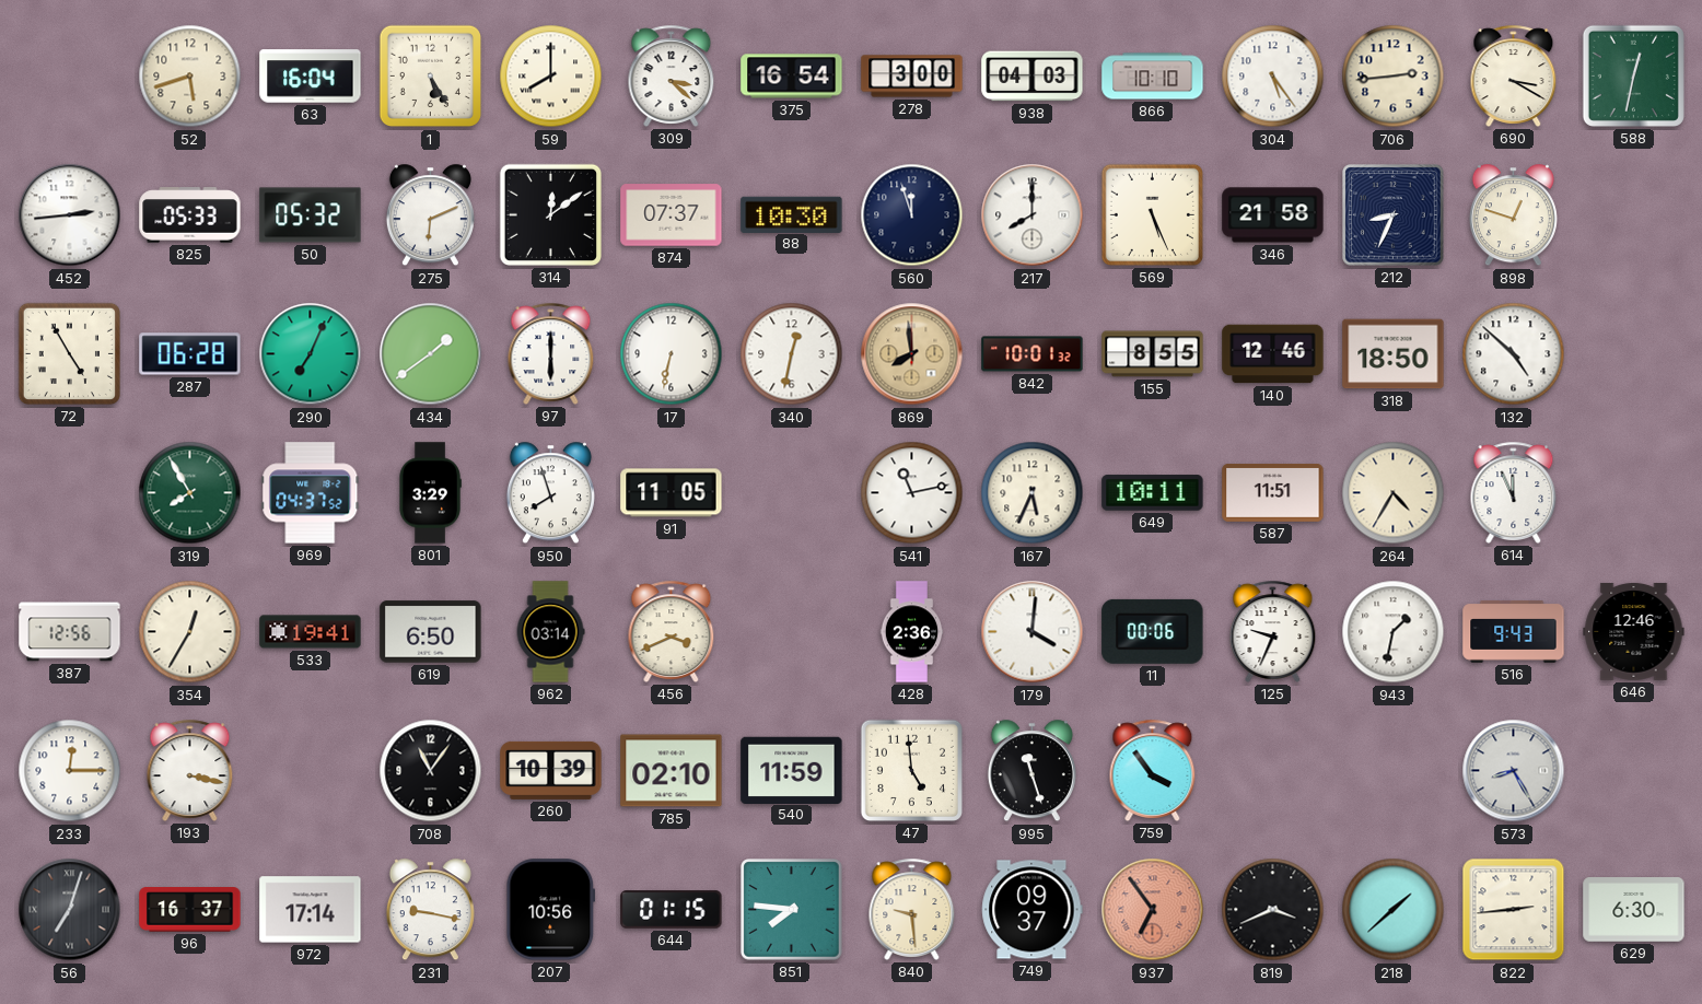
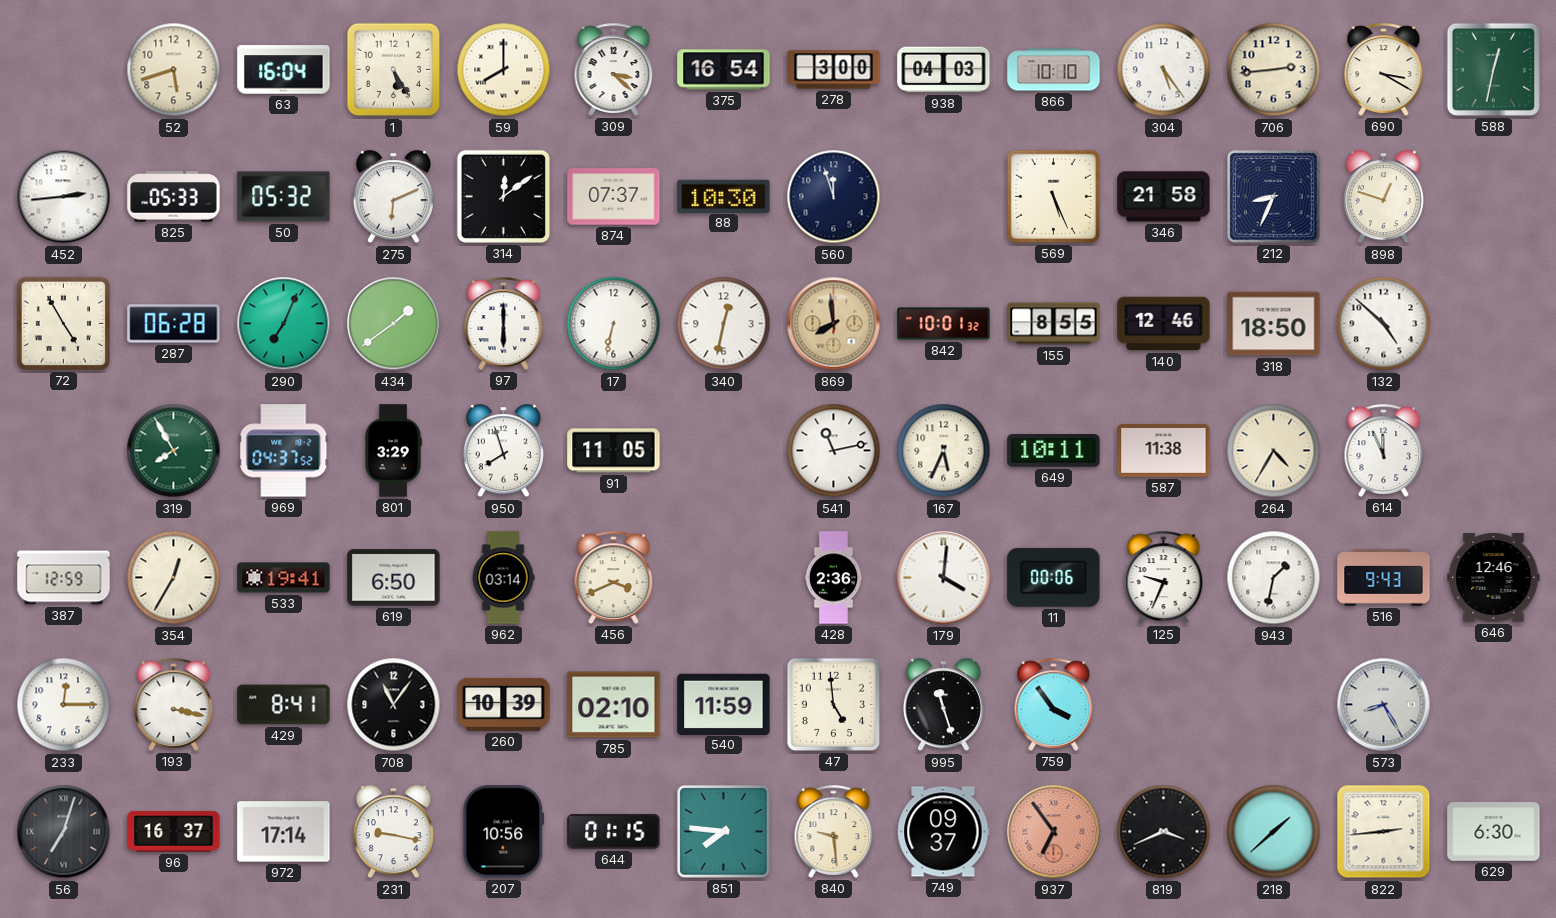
217: 8:00 -> none (1033, 215)
587: 11:51 -> 11:38 (1164, 451)
387: 12:56 -> 12:59 (64, 578)
429: none -> 8:41 (284, 705)
